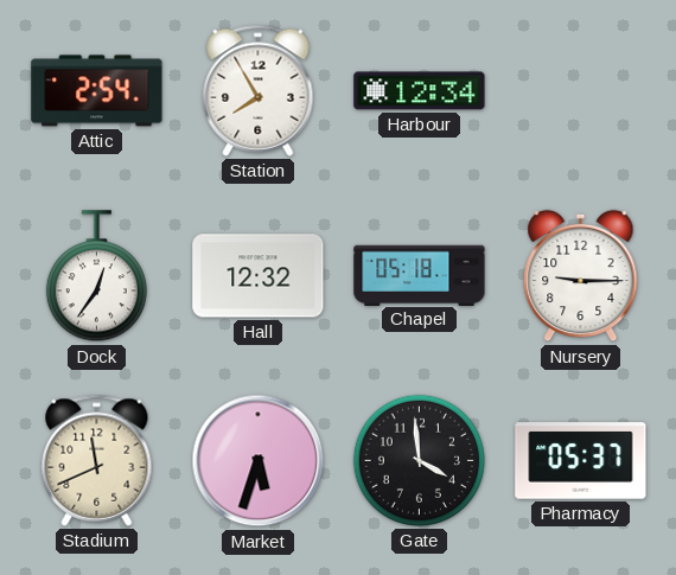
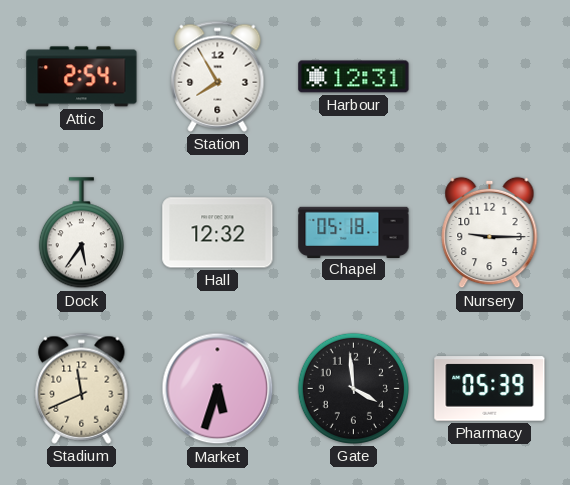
Harbour: 12:34 -> 12:31 (354, 77)
Dock: 12:36 -> 5:36 (81, 233)
Pharmacy: 05:37 -> 05:39 (490, 389)
